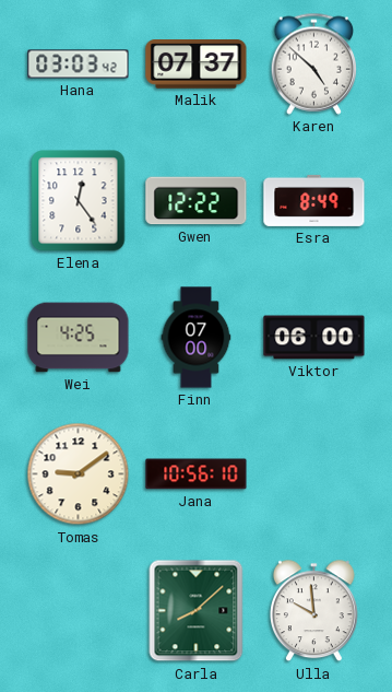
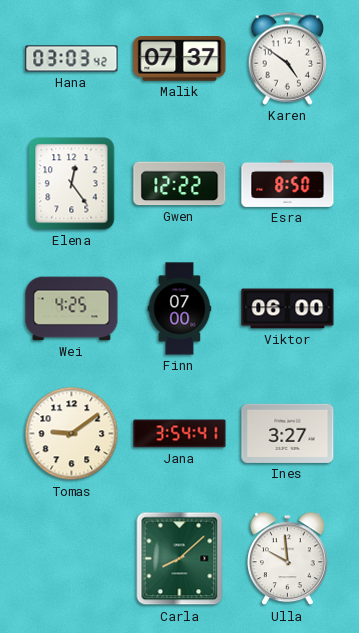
Karen: 4:52 -> 4:51 (288, 58)
Esra: 8:49 -> 8:50 (288, 183)
Jana: 10:56 -> 3:54 (180, 434)
Ines: none -> 3:27 (288, 433)
